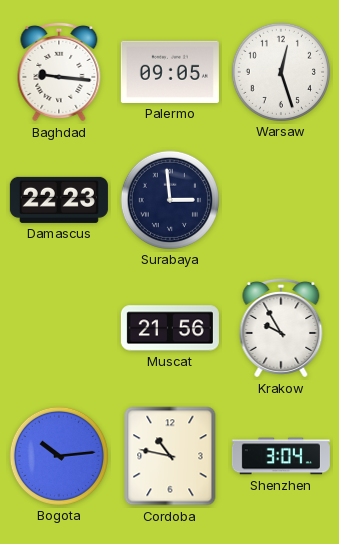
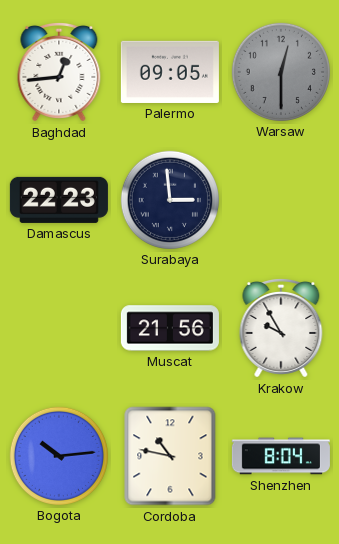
Baghdad: 9:16 -> 12:44 (59, 73)
Warsaw: 12:27 -> 12:30 (281, 72)
Warsaw dial: white -> grey (281, 72)
Shenzhen: 3:04 -> 8:04 (281, 456)
